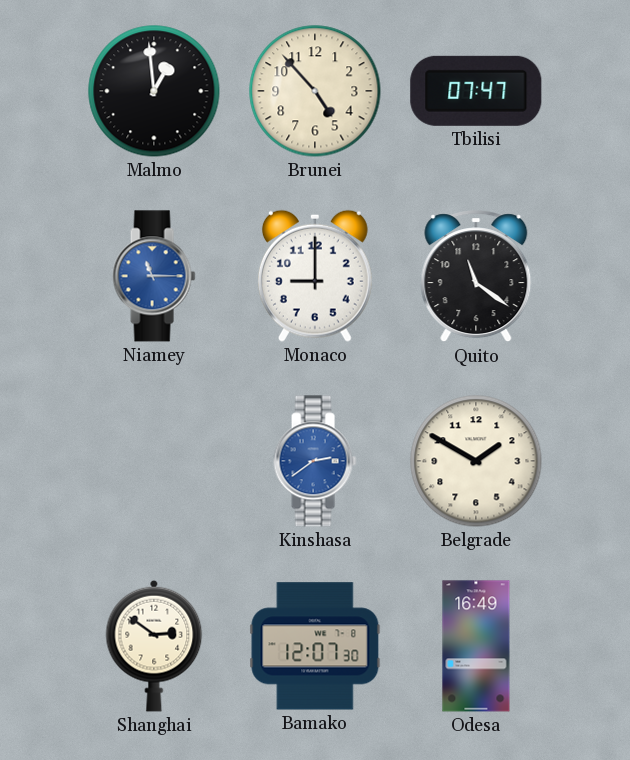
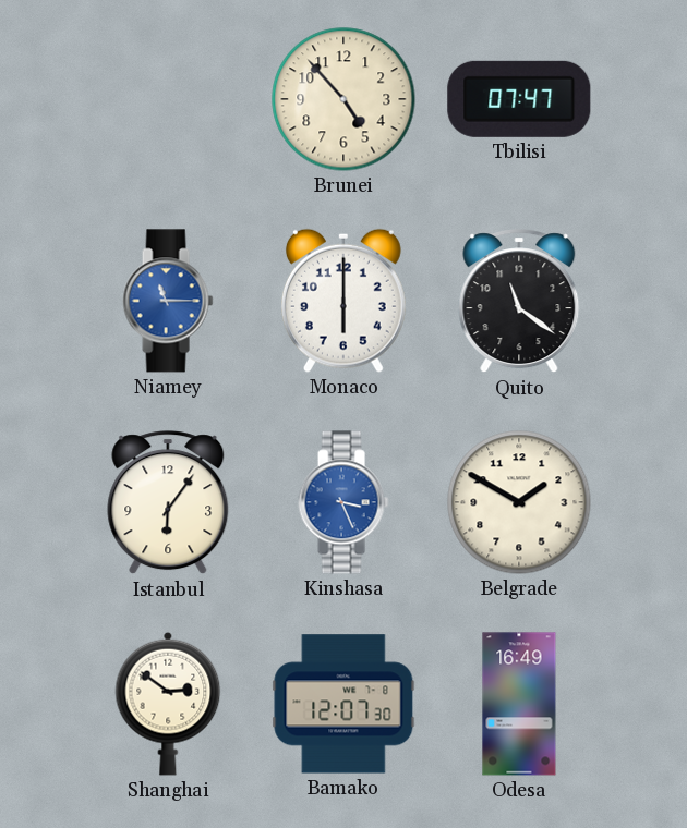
Malmo: 12:59 -> none (154, 91)
Monaco: 9:00 -> 6:00 (343, 301)
Istanbul: none -> 6:06 (168, 503)
Kinshasa: 2:39 -> 3:26 (343, 502)
